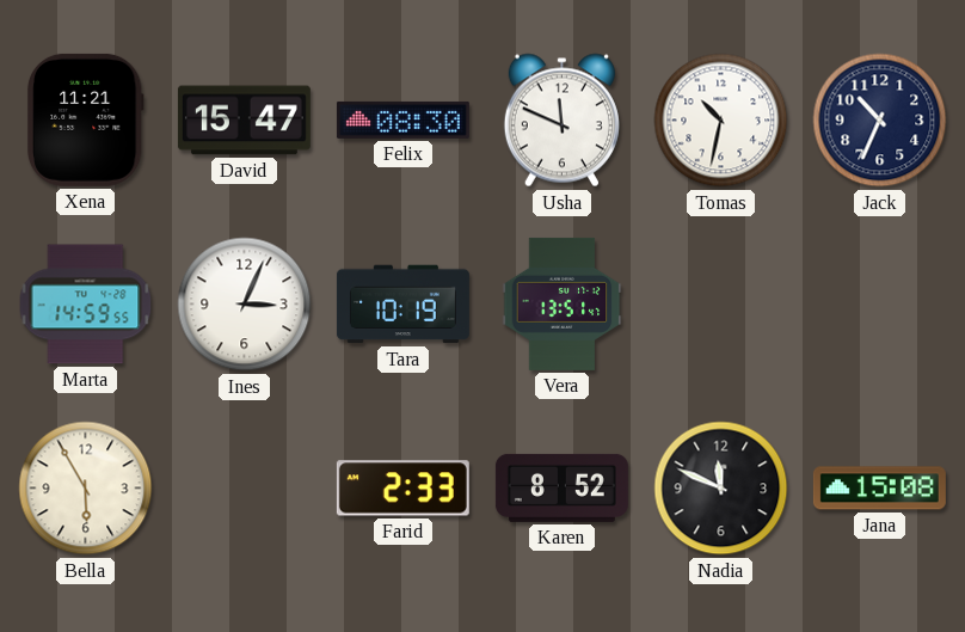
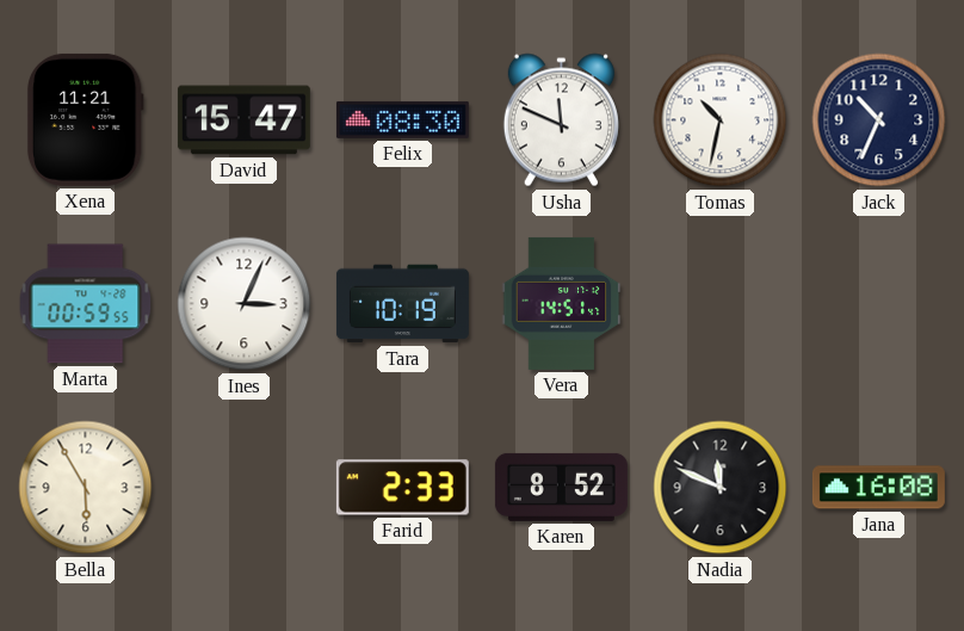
Marta: 14:59 -> 00:59 (86, 304)
Vera: 13:51 -> 14:51 (562, 303)
Jana: 15:08 -> 16:08 (878, 488)
